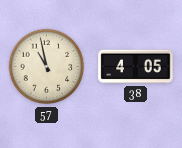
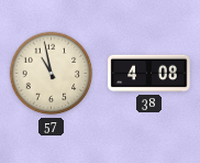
38: 4:05 -> 4:08 (149, 74)
